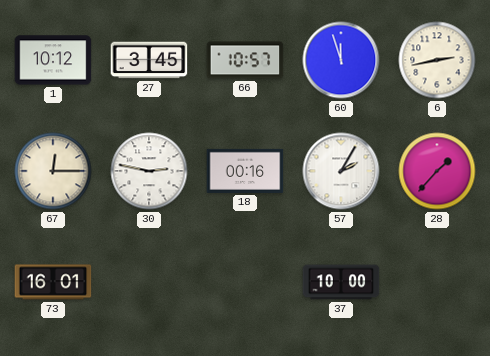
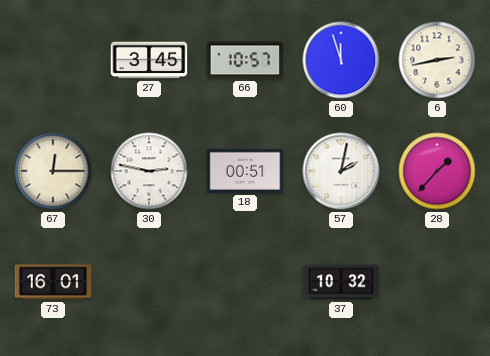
1: 10:12 -> none (53, 60)
18: 00:16 -> 00:51 (245, 171)
57: 2:05 -> 2:02 (341, 171)
37: 10:00 -> 10:32 (341, 282)
